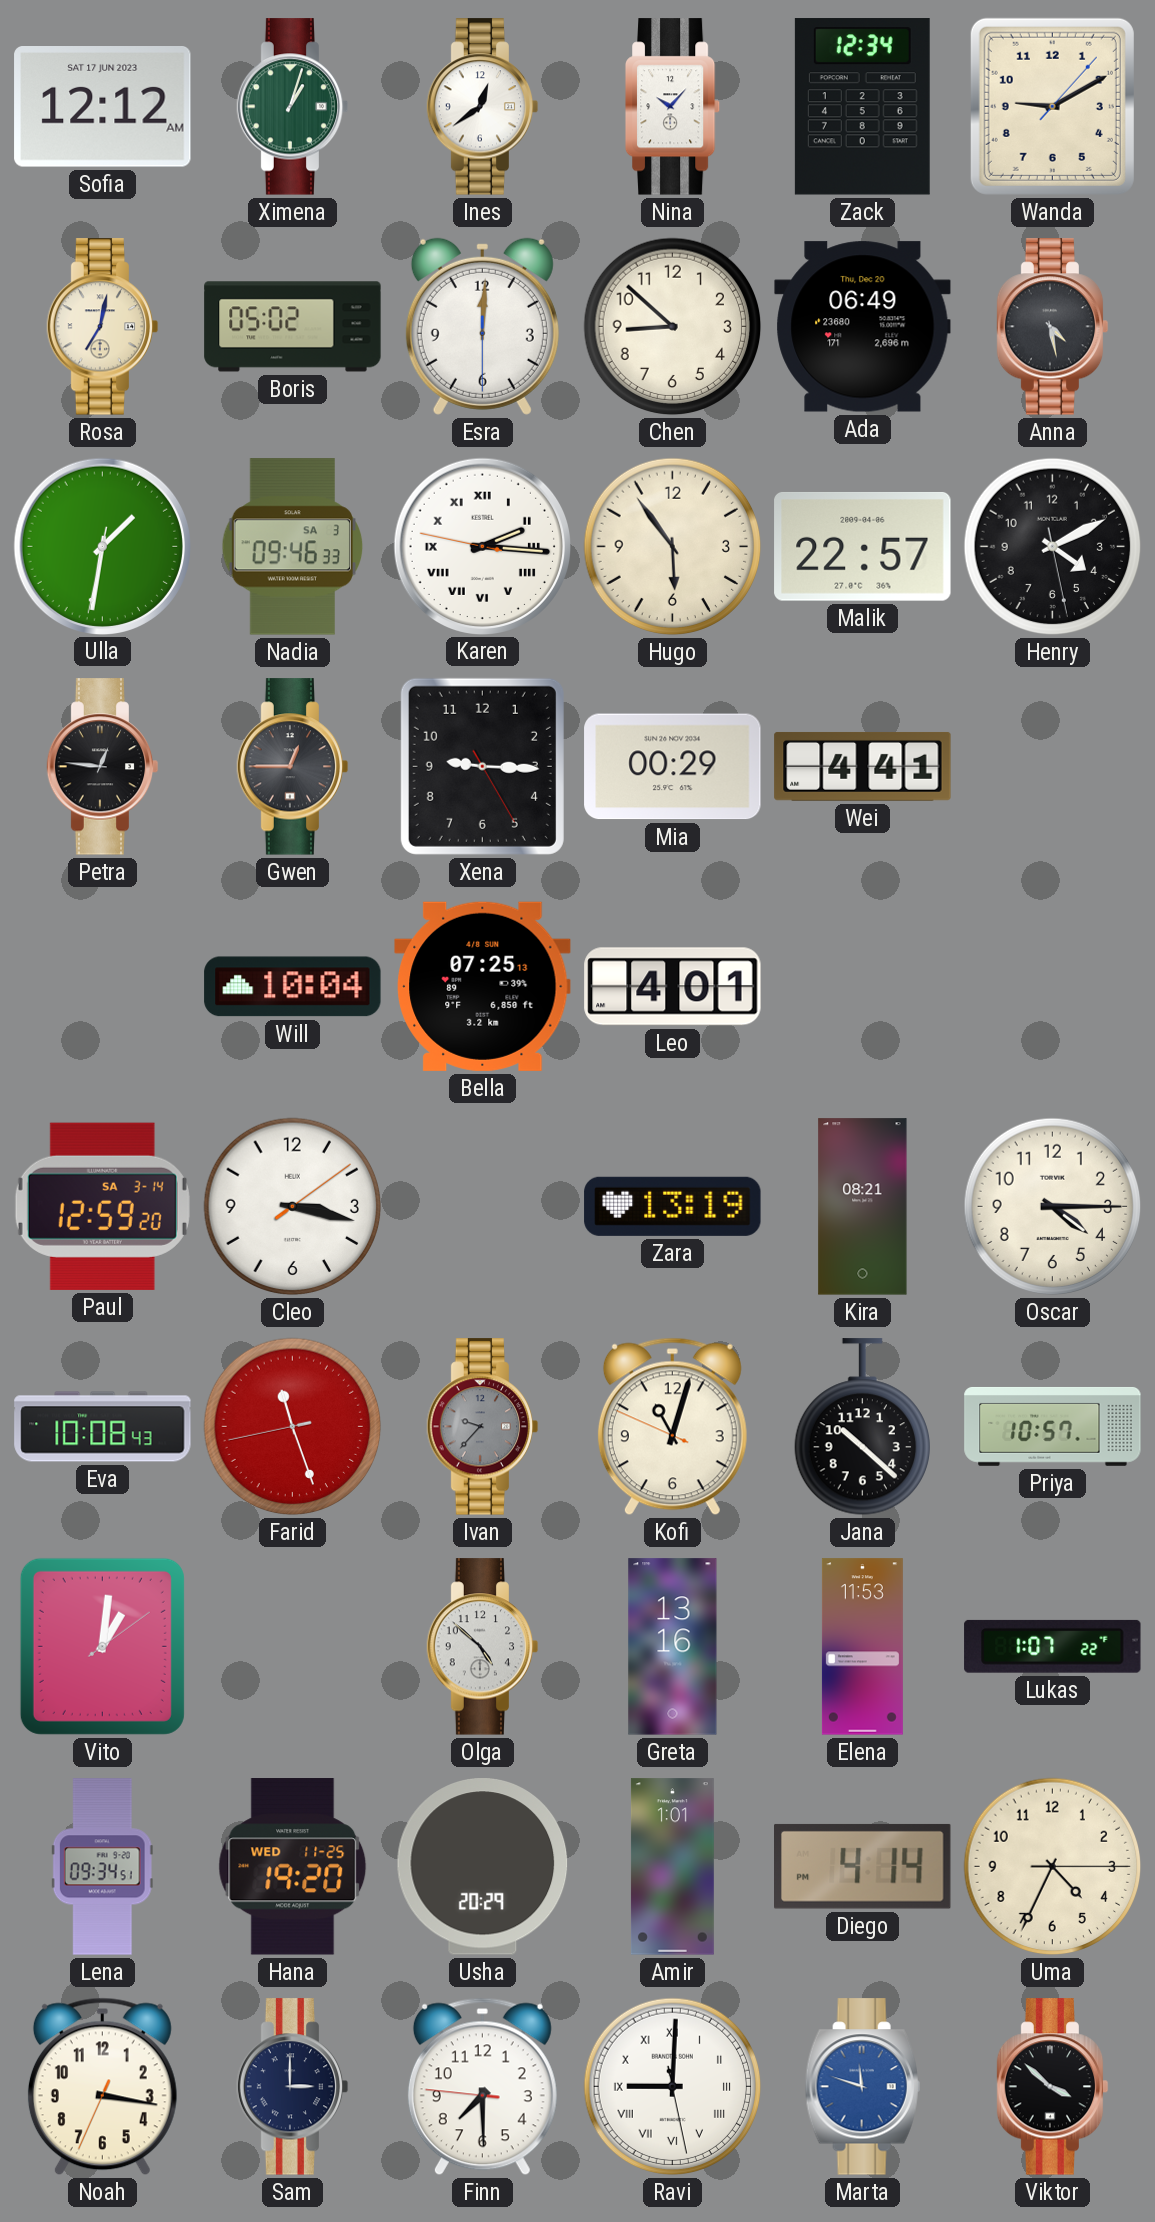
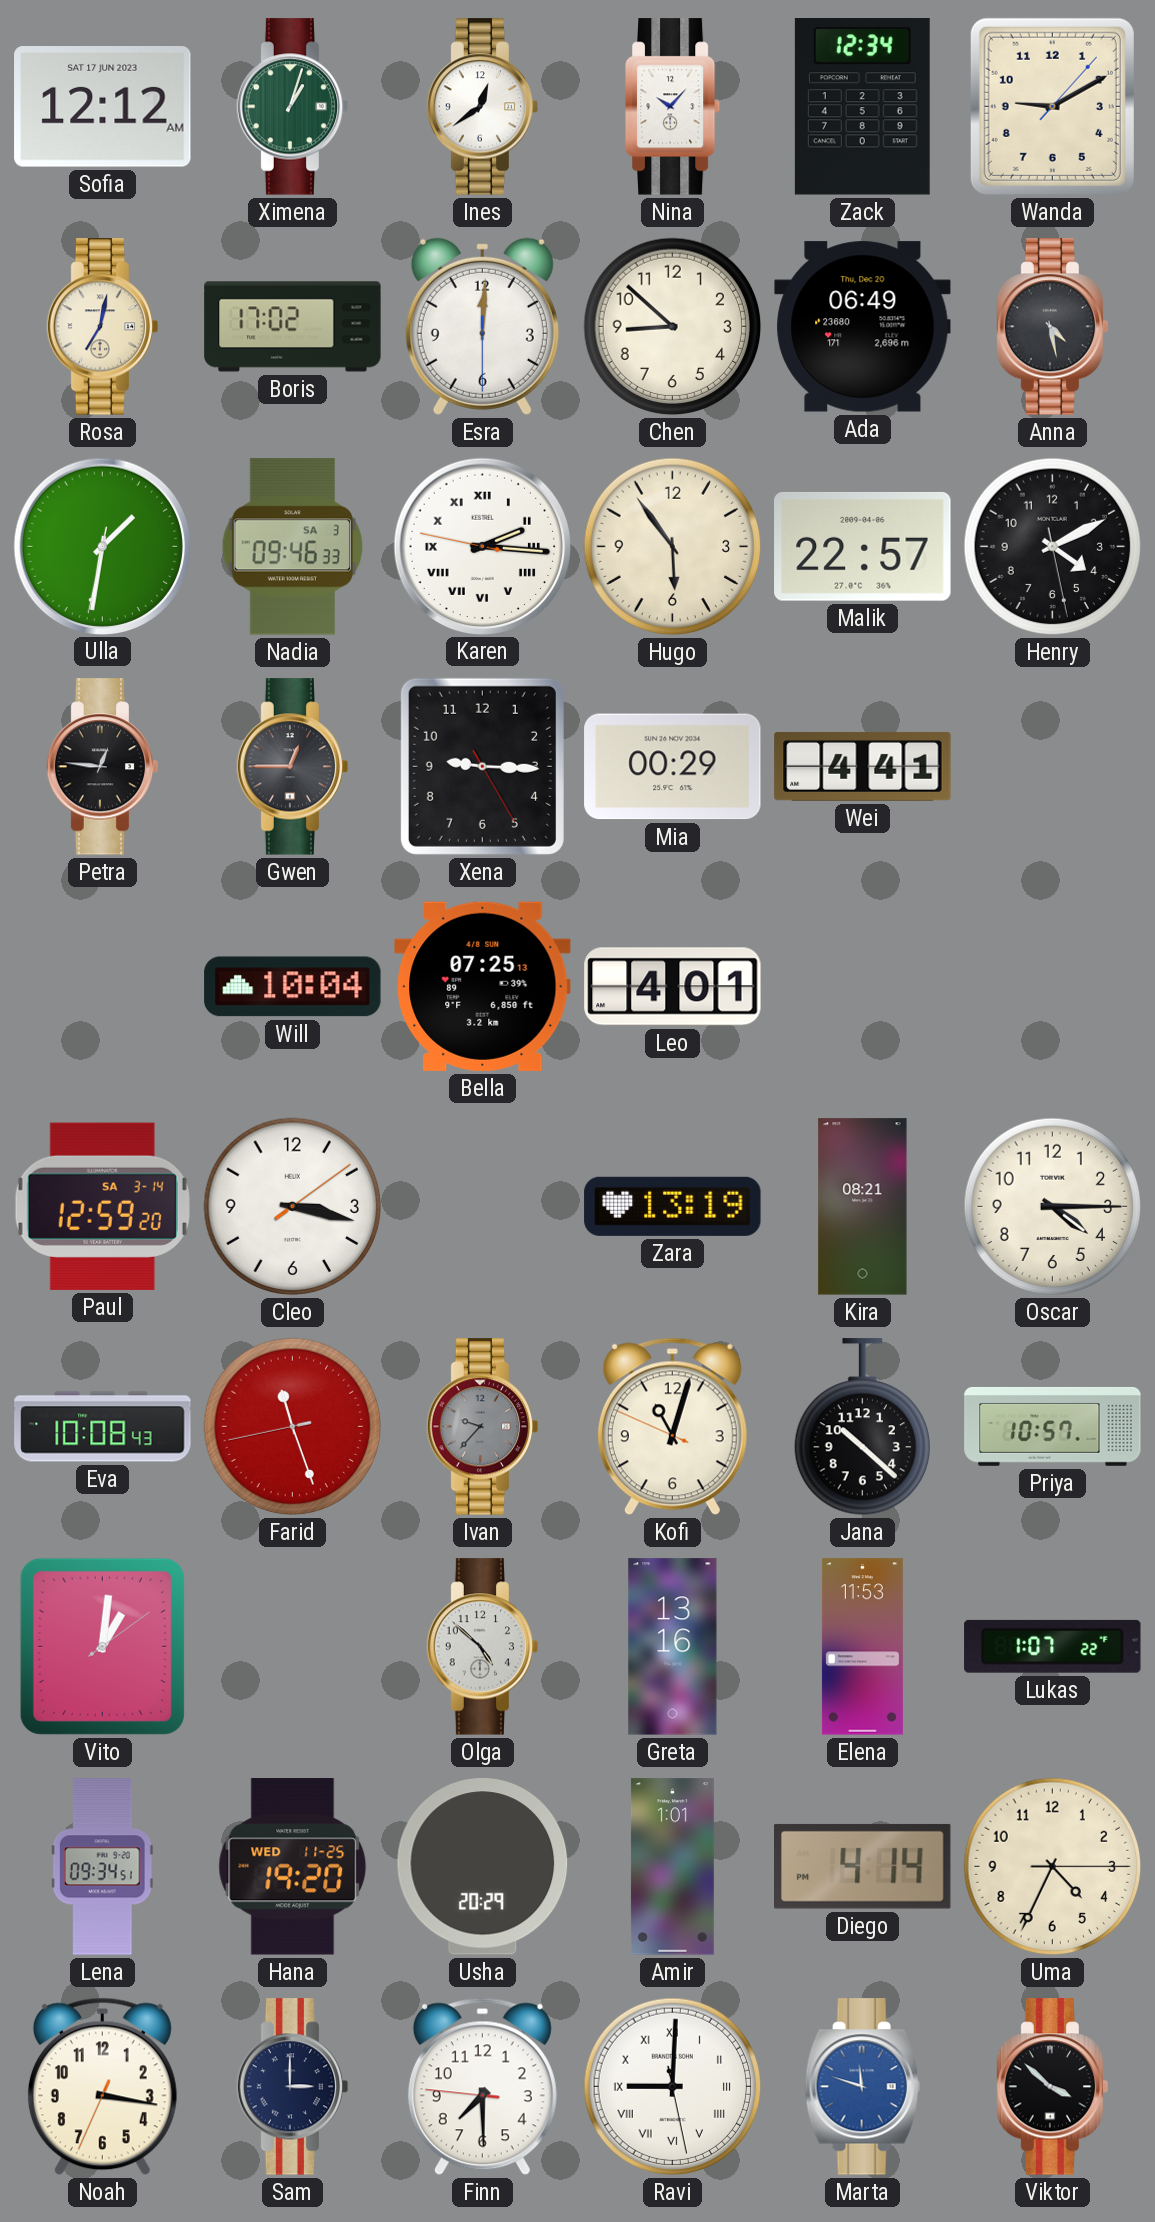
Boris: 05:02 -> 17:02 (293, 327)
